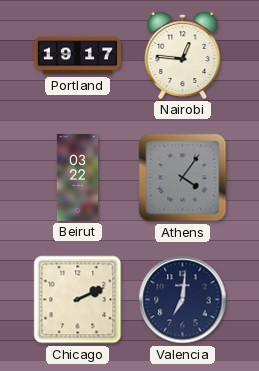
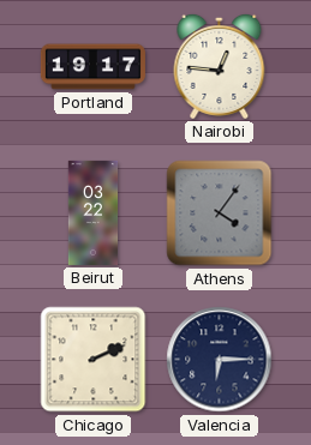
Valencia: 7:01 -> 6:15 (220, 360)
